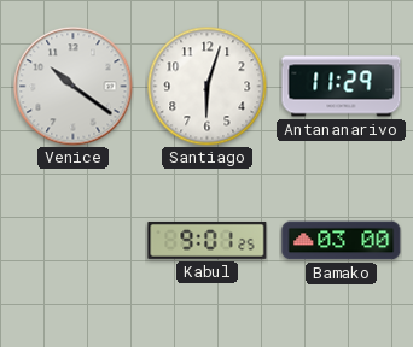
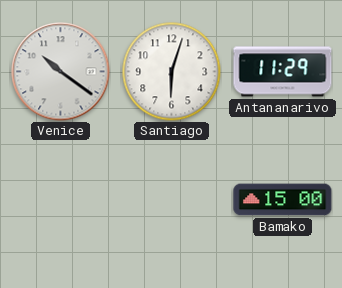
Kabul: 9:01 -> none (208, 240)
Bamako: 03:00 -> 15:00 (283, 200)
